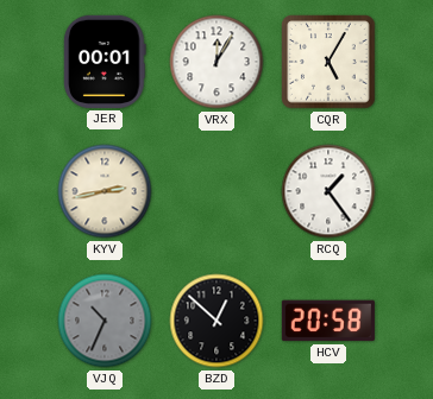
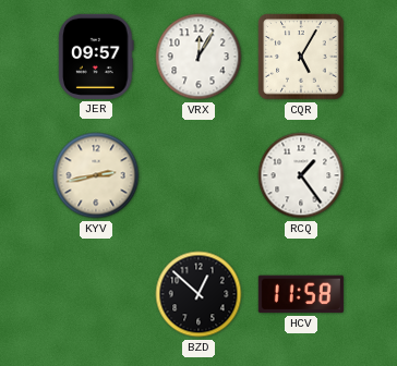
JER: 00:01 -> 09:57 (97, 57)
VJQ: 10:34 -> none (105, 321)
HCV: 20:58 -> 11:58 (301, 294)
